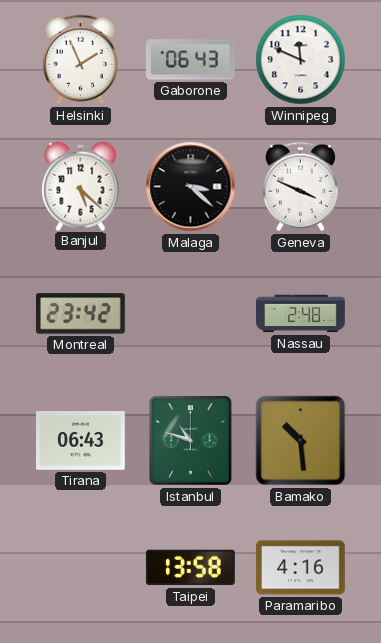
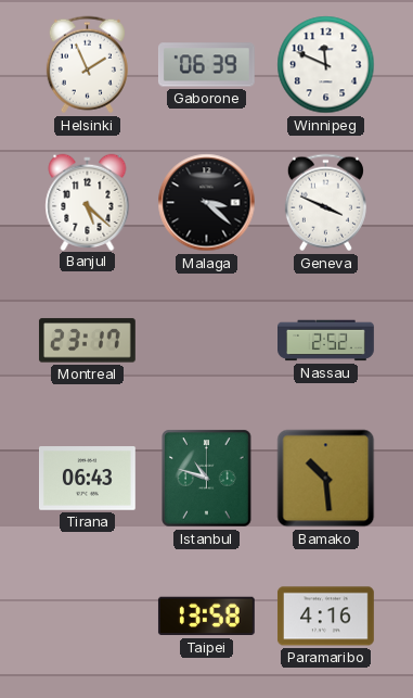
Gaborone: 06:43 -> 06:39 (206, 65)
Montreal: 23:42 -> 23:17 (87, 341)
Nassau: 2:48 -> 2:52 (326, 341)
